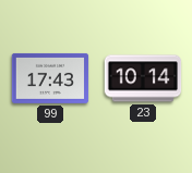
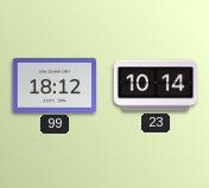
99: 17:43 -> 18:12 (55, 85)
